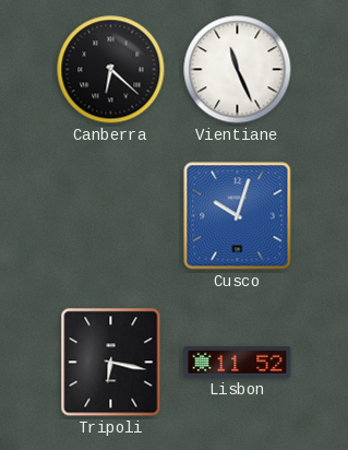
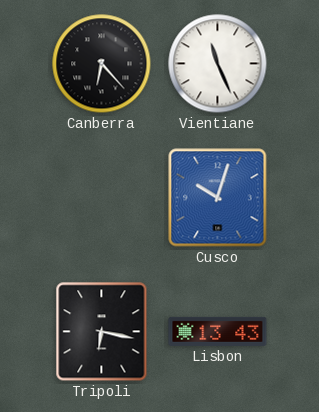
Canberra: 6:22 -> 6:23 (102, 64)
Lisbon: 11:52 -> 13:43 (218, 331)
